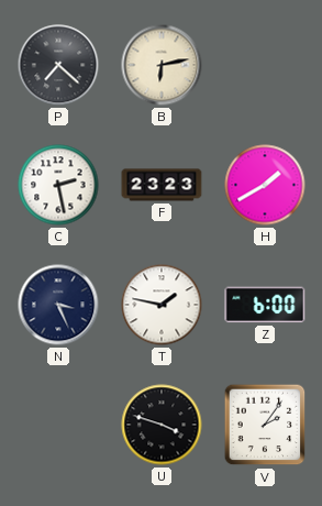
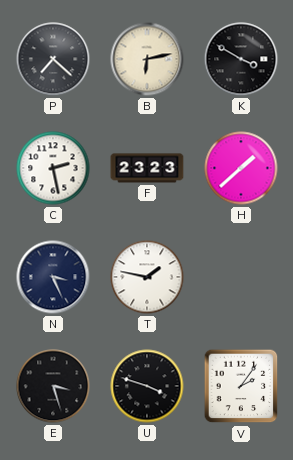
K: none -> 3:50 (241, 59)
H: 1:40 -> 1:38 (241, 168)
Z: 6:00 -> none (265, 305)
E: none -> 3:27 (53, 386)
